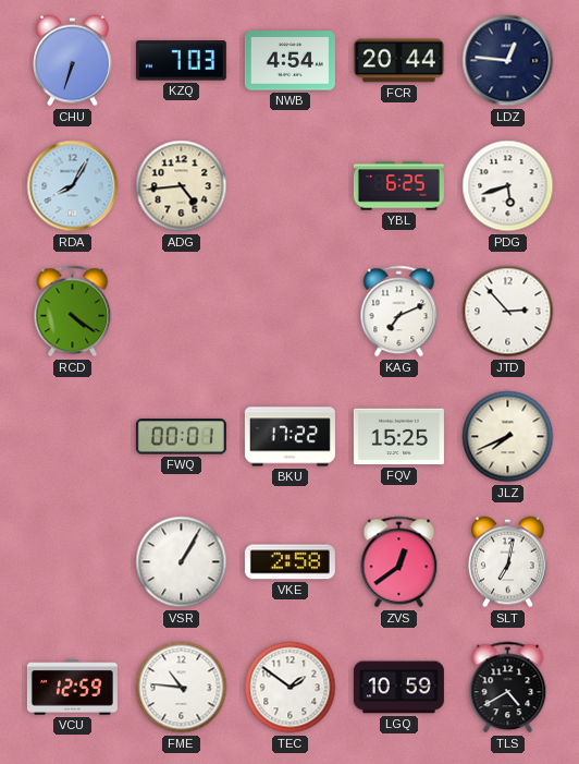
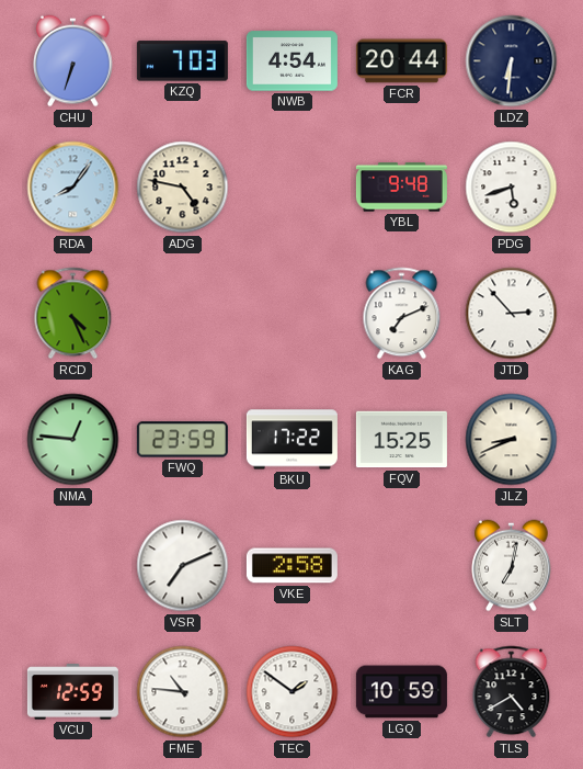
LDZ: 12:46 -> 6:31 (512, 61)
RDA: 8:05 -> 8:06 (73, 188)
ADG: 4:44 -> 4:47 (183, 188)
YBL: 6:25 -> 9:48 (401, 188)
RCD: 4:21 -> 4:26 (73, 314)
NMA: none -> 12:46 (73, 440)
FWQ: 00:01 -> 23:59 (182, 440)
JLZ: 7:41 -> 8:41 (512, 440)
VSR: 1:05 -> 7:11 (183, 566)
ZVS: 12:39 -> none (399, 562)
